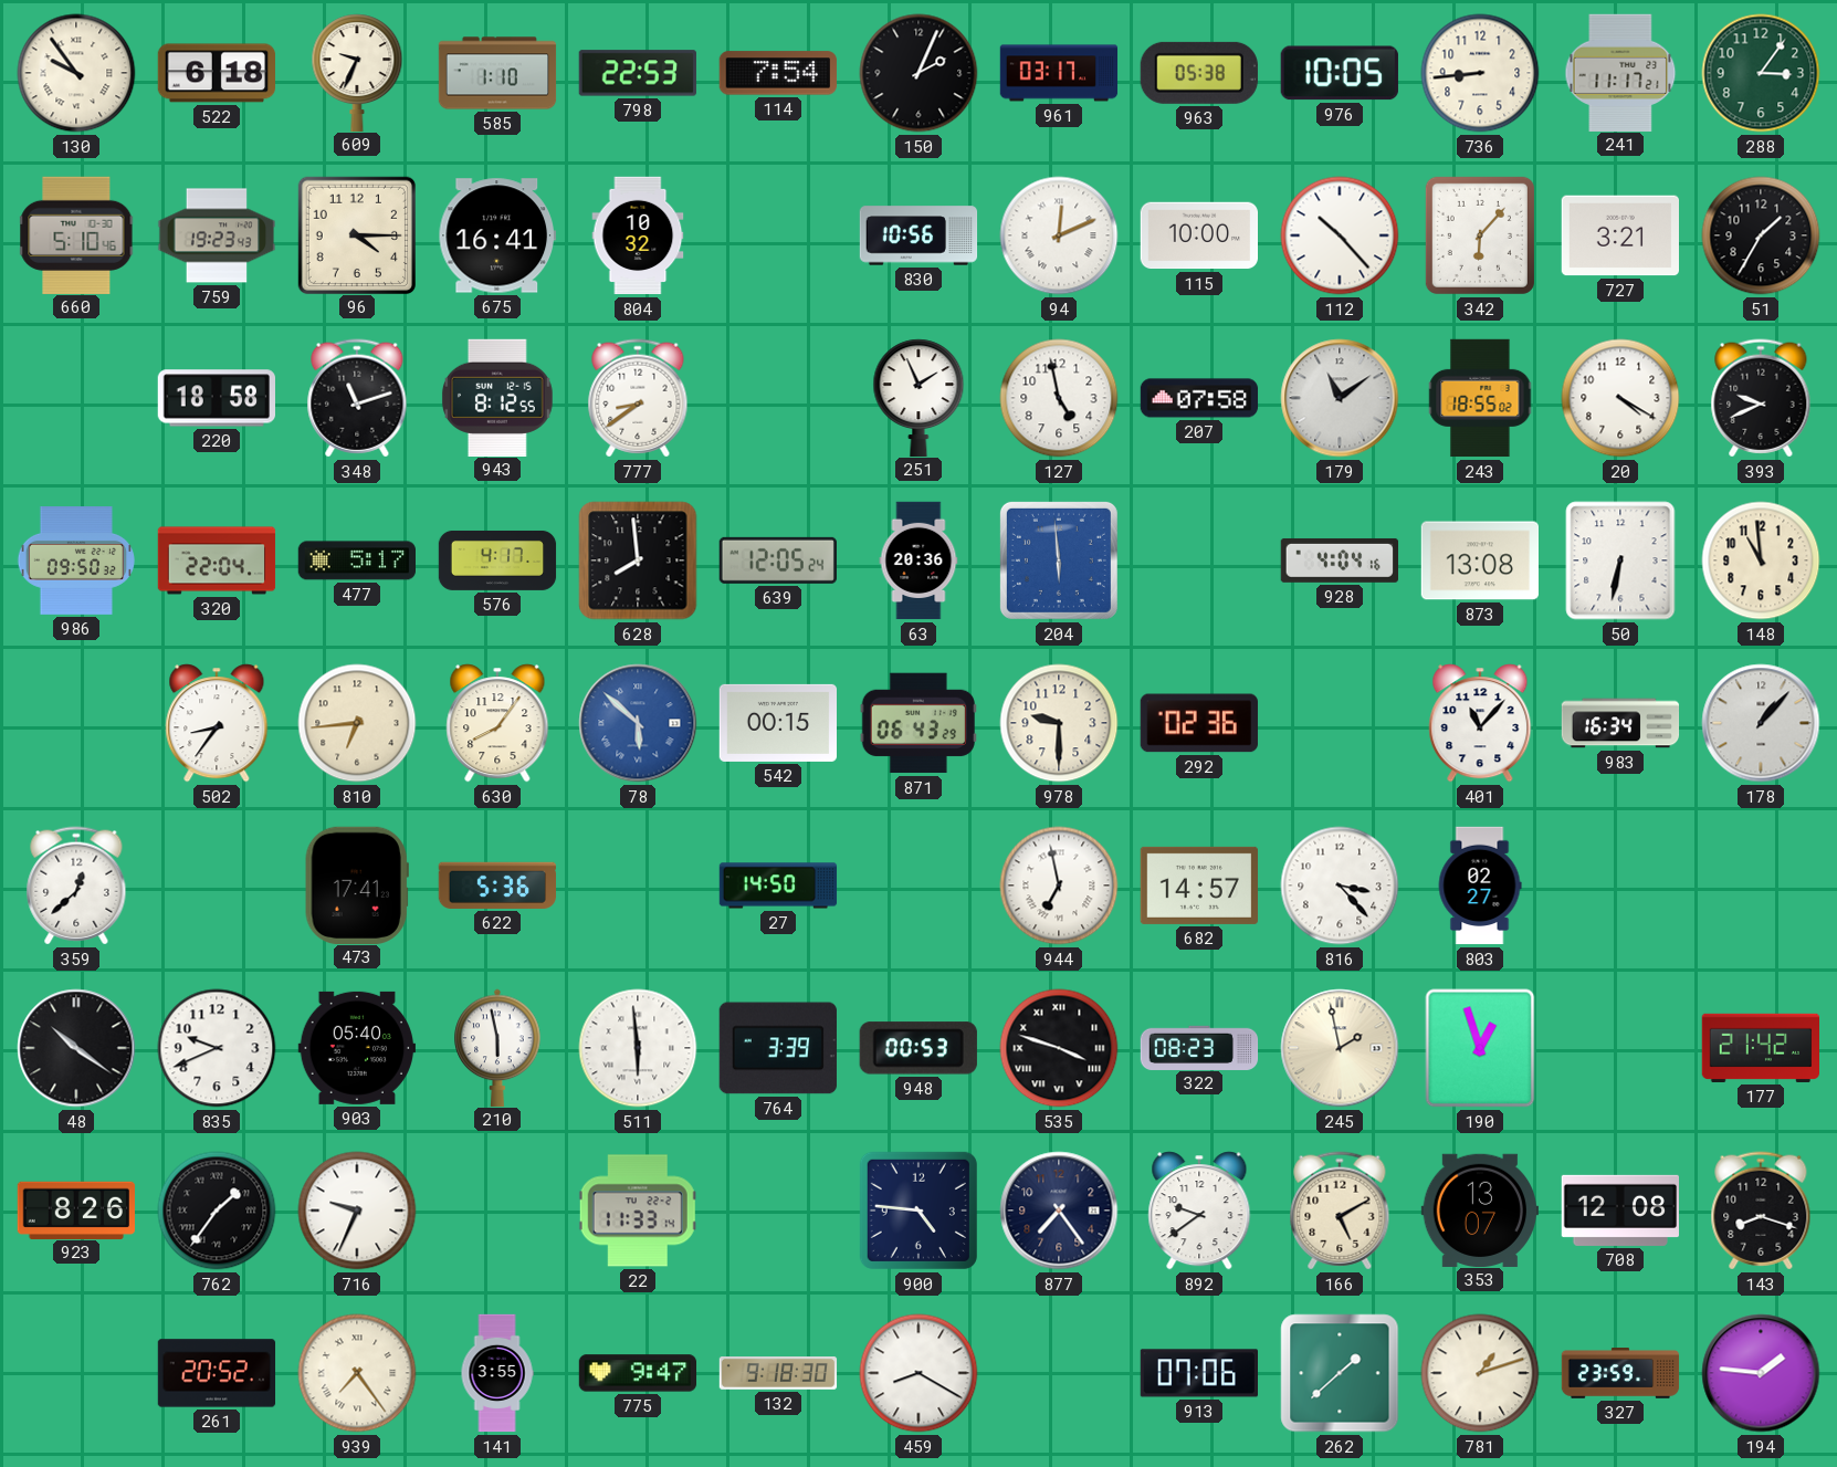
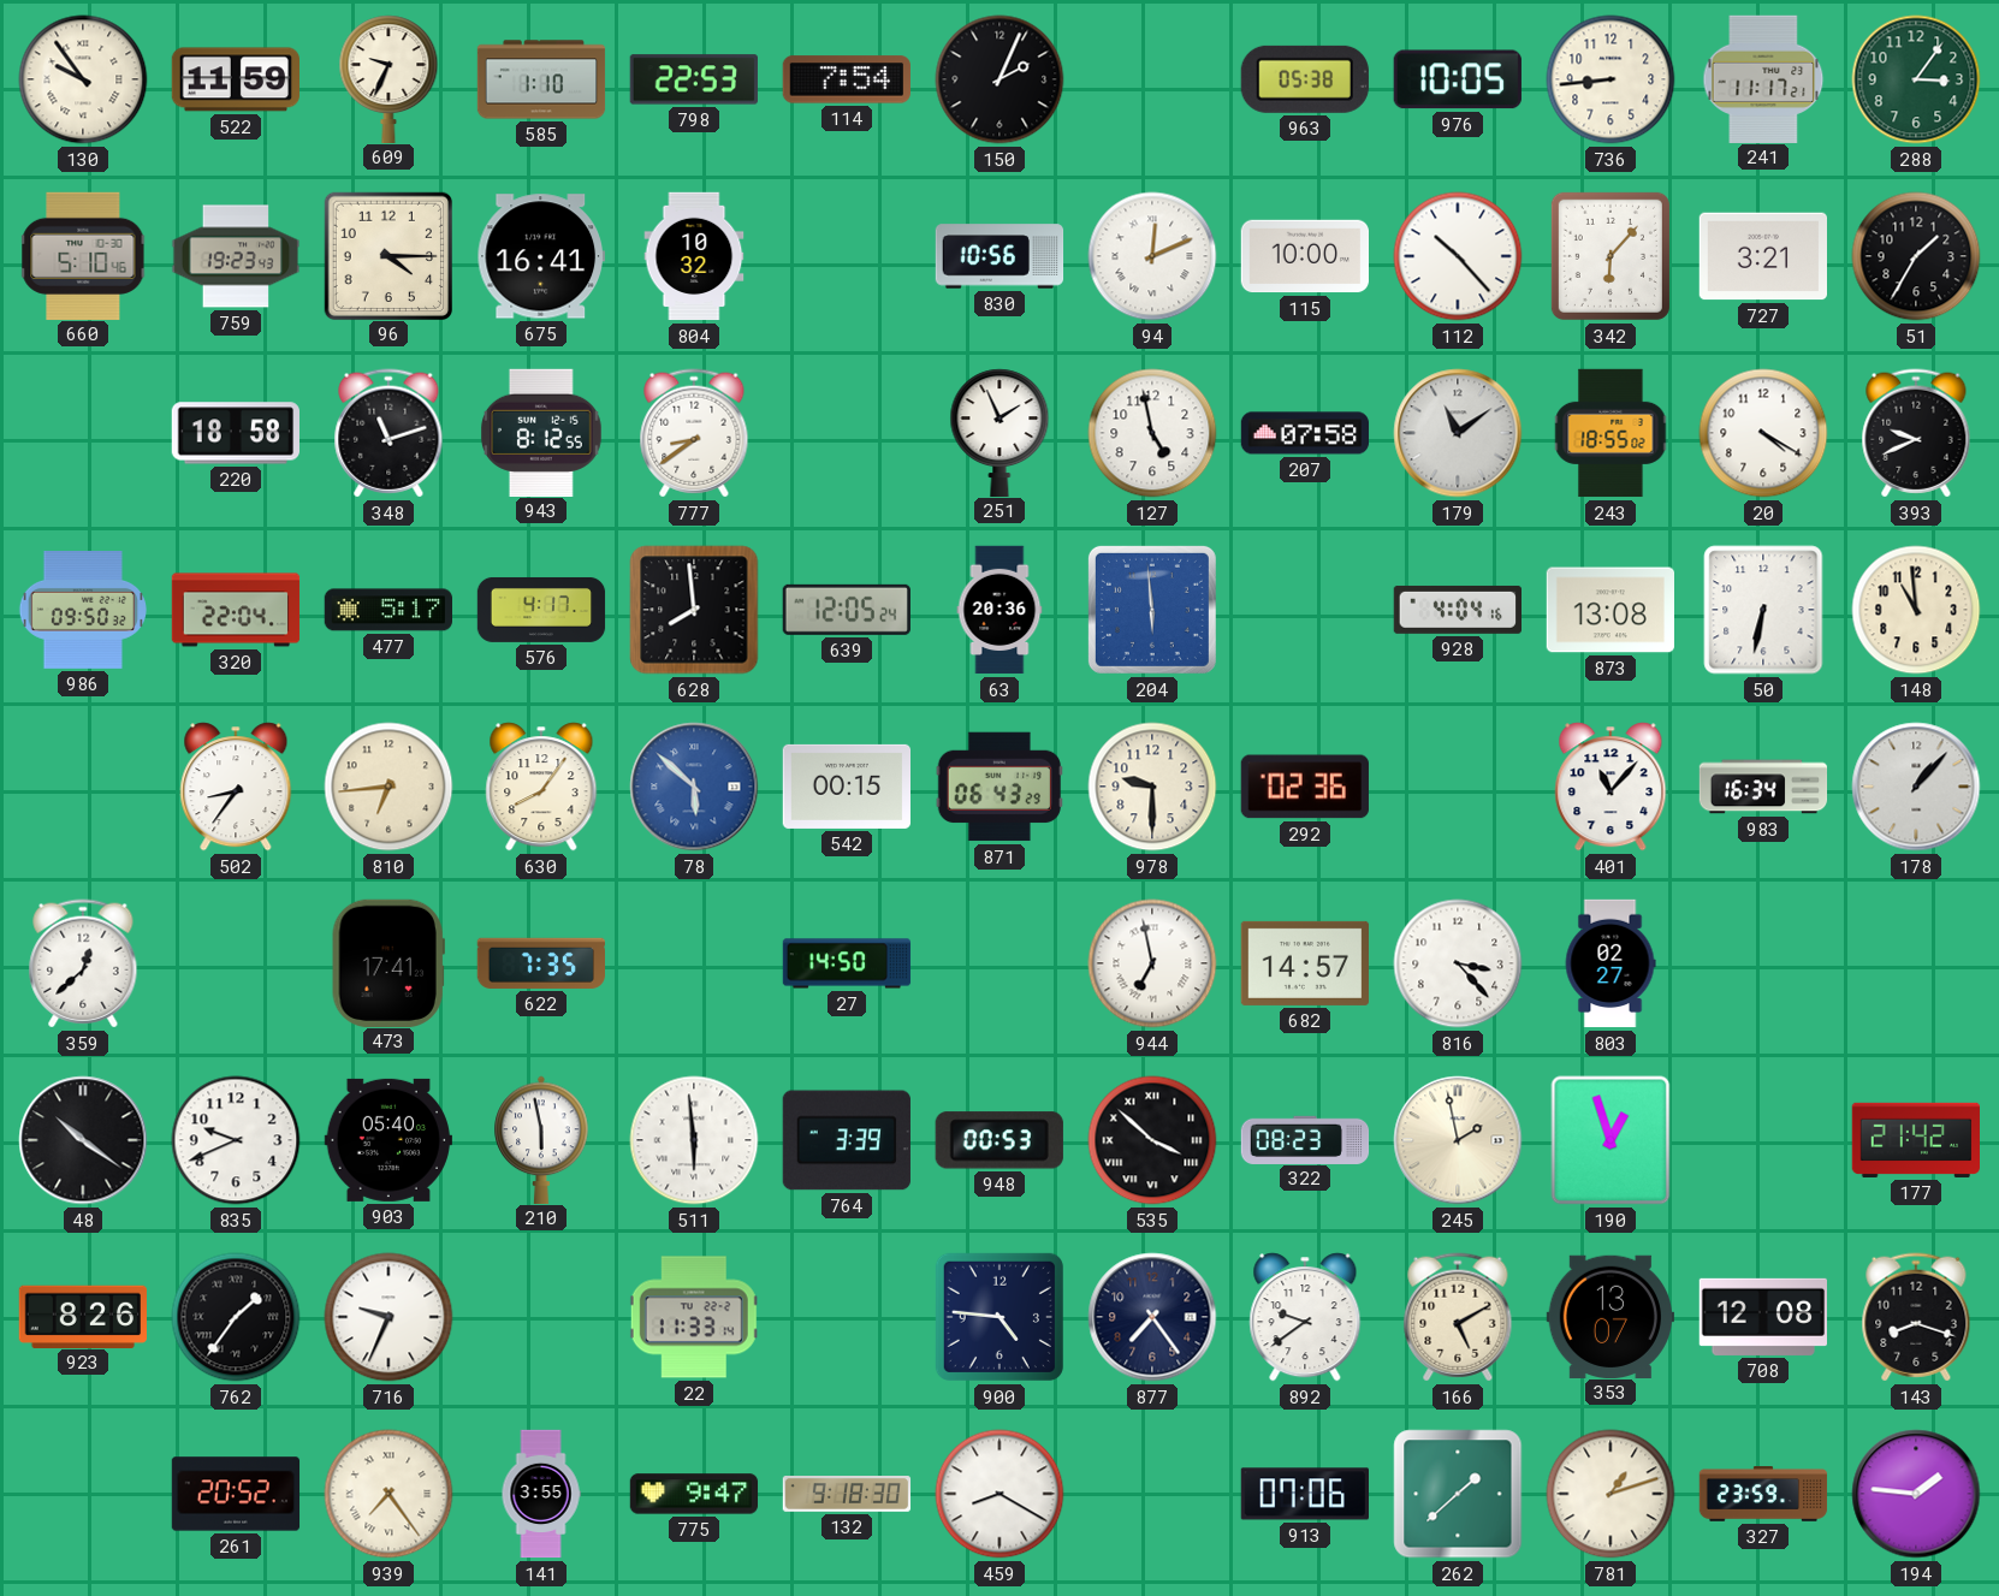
522: 6:18 -> 11:59 (235, 79)
961: 03:17 -> none (1059, 73)
622: 5:36 -> 7:35 (540, 963)
535: 3:48 -> 3:52 (1152, 1140)
